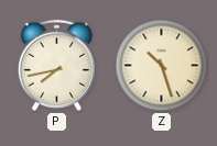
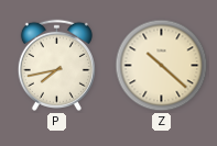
Z: 10:27 -> 10:22 (162, 66)
